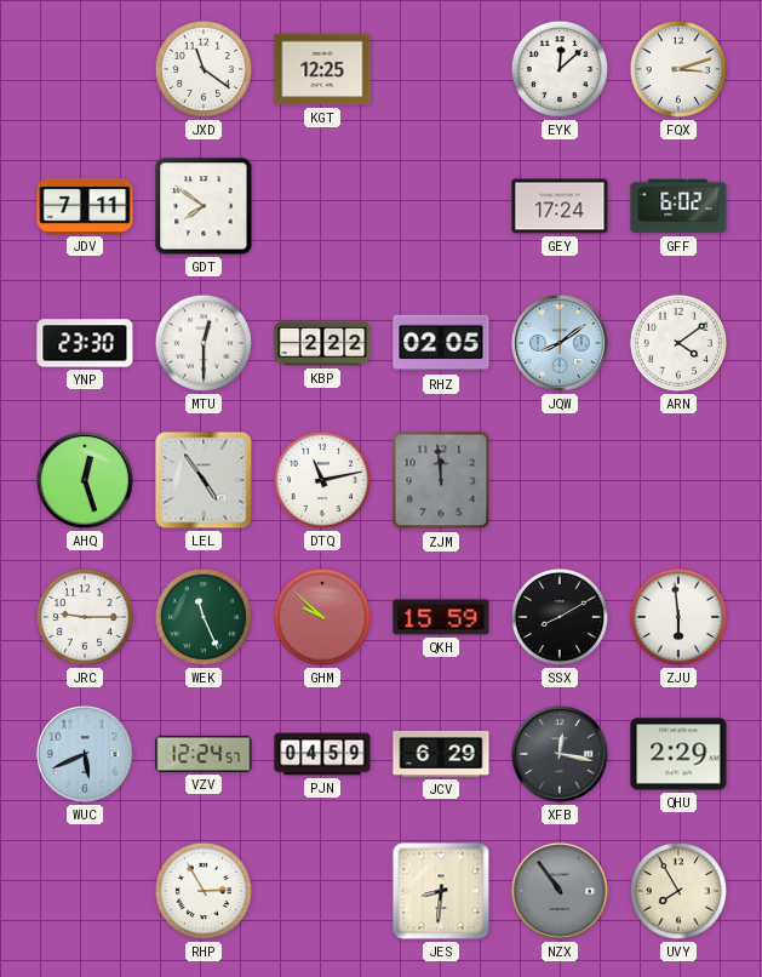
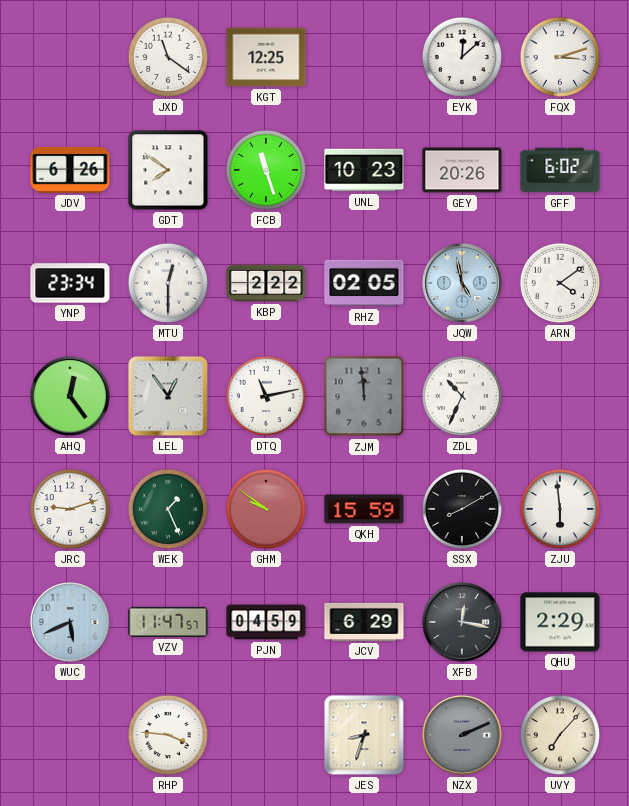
JDV: 7:11 -> 6:26 (70, 170)
FCB: none -> 11:27 (266, 170)
UNL: none -> 10:23 (364, 170)
GEY: 17:24 -> 20:26 (462, 170)
YNP: 23:30 -> 23:34 (70, 283)
JQW: 8:09 -> 4:58 (463, 284)
AHQ: 12:27 -> 12:24 (71, 397)
LEL: 4:54 -> 12:54 (168, 396)
ZDL: none -> 10:34 (462, 396)
JRC: 9:15 -> 9:12 (70, 509)
WEK: 11:26 -> 1:26 (168, 509)
GHM: 9:52 -> 9:51 (266, 509)
VZV: 12:24 -> 11:47 (168, 622)
RHP: 2:55 -> 3:46 (168, 735)
JES: 8:31 -> 8:33 (364, 735)
NZX: 10:54 -> 2:11 (463, 736)
UVY: 7:55 -> 7:07 (560, 735)
